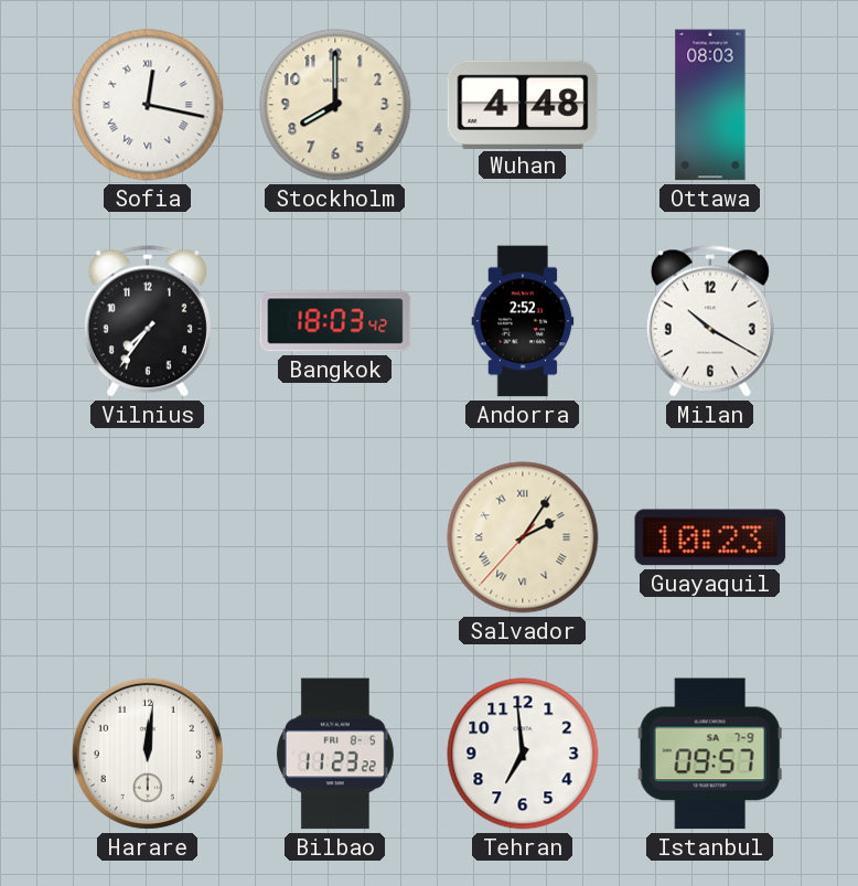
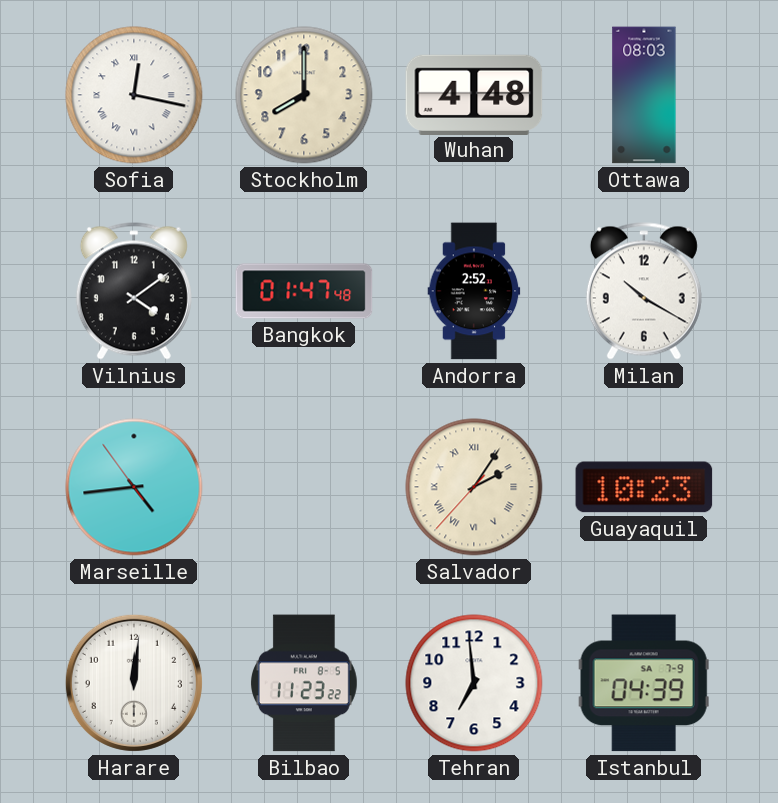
Vilnius: 7:36 -> 4:09 (134, 291)
Bangkok: 18:03 -> 01:47 (304, 291)
Marseille: none -> 4:43 (134, 487)
Istanbul: 09:57 -> 04:39 (644, 683)
